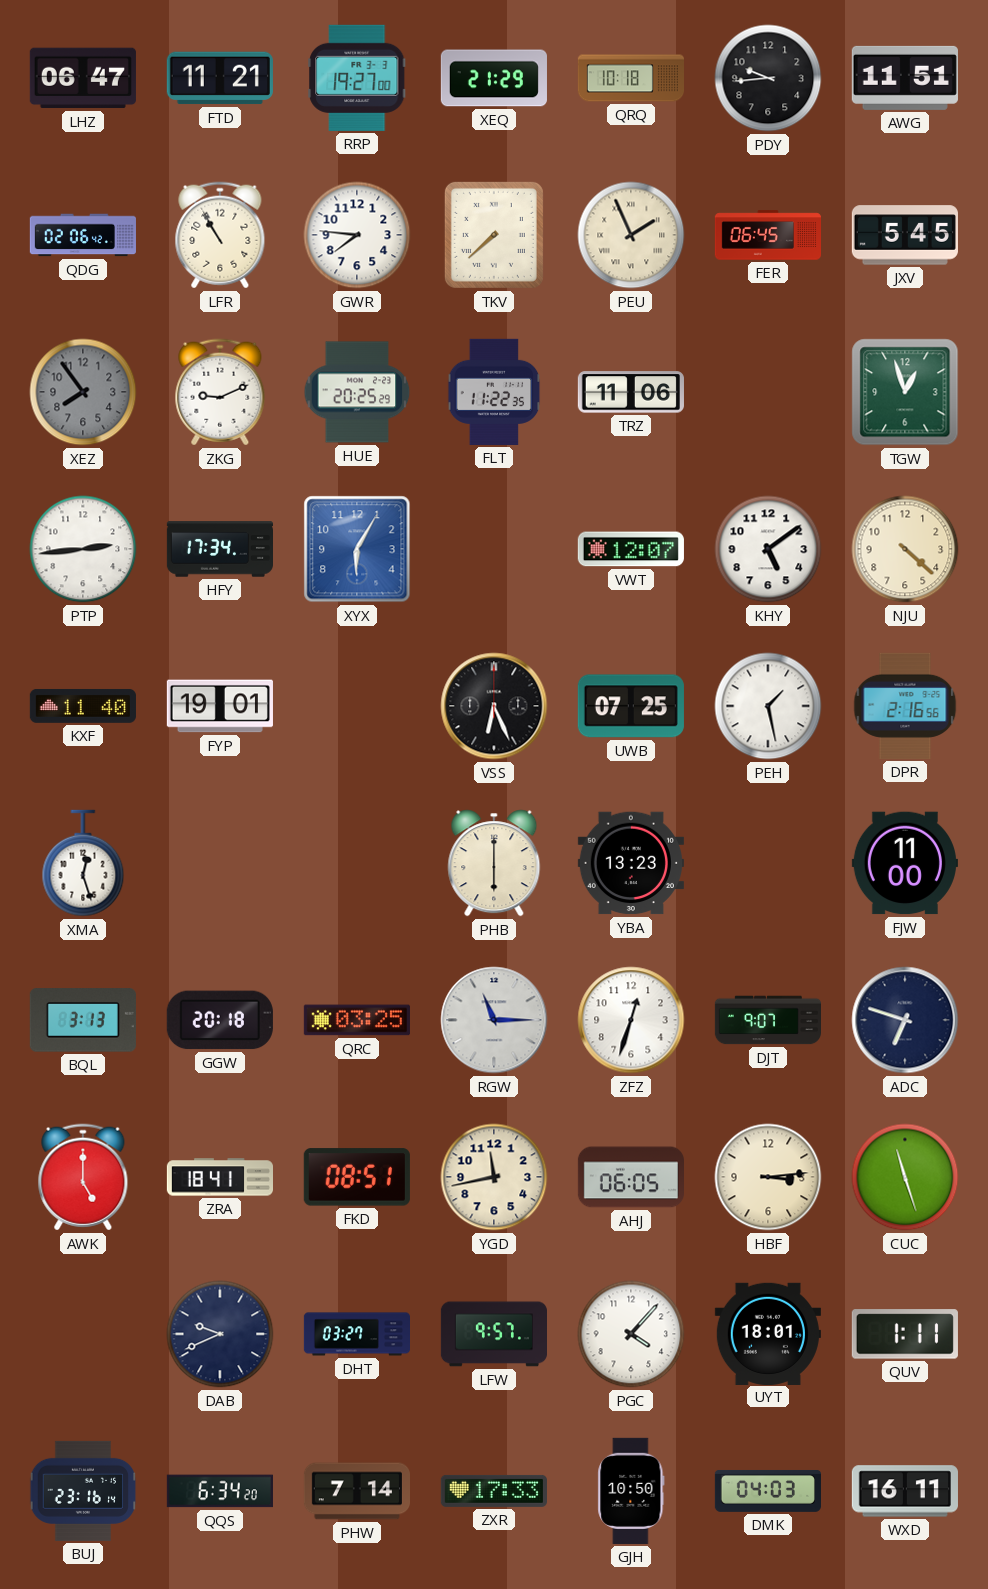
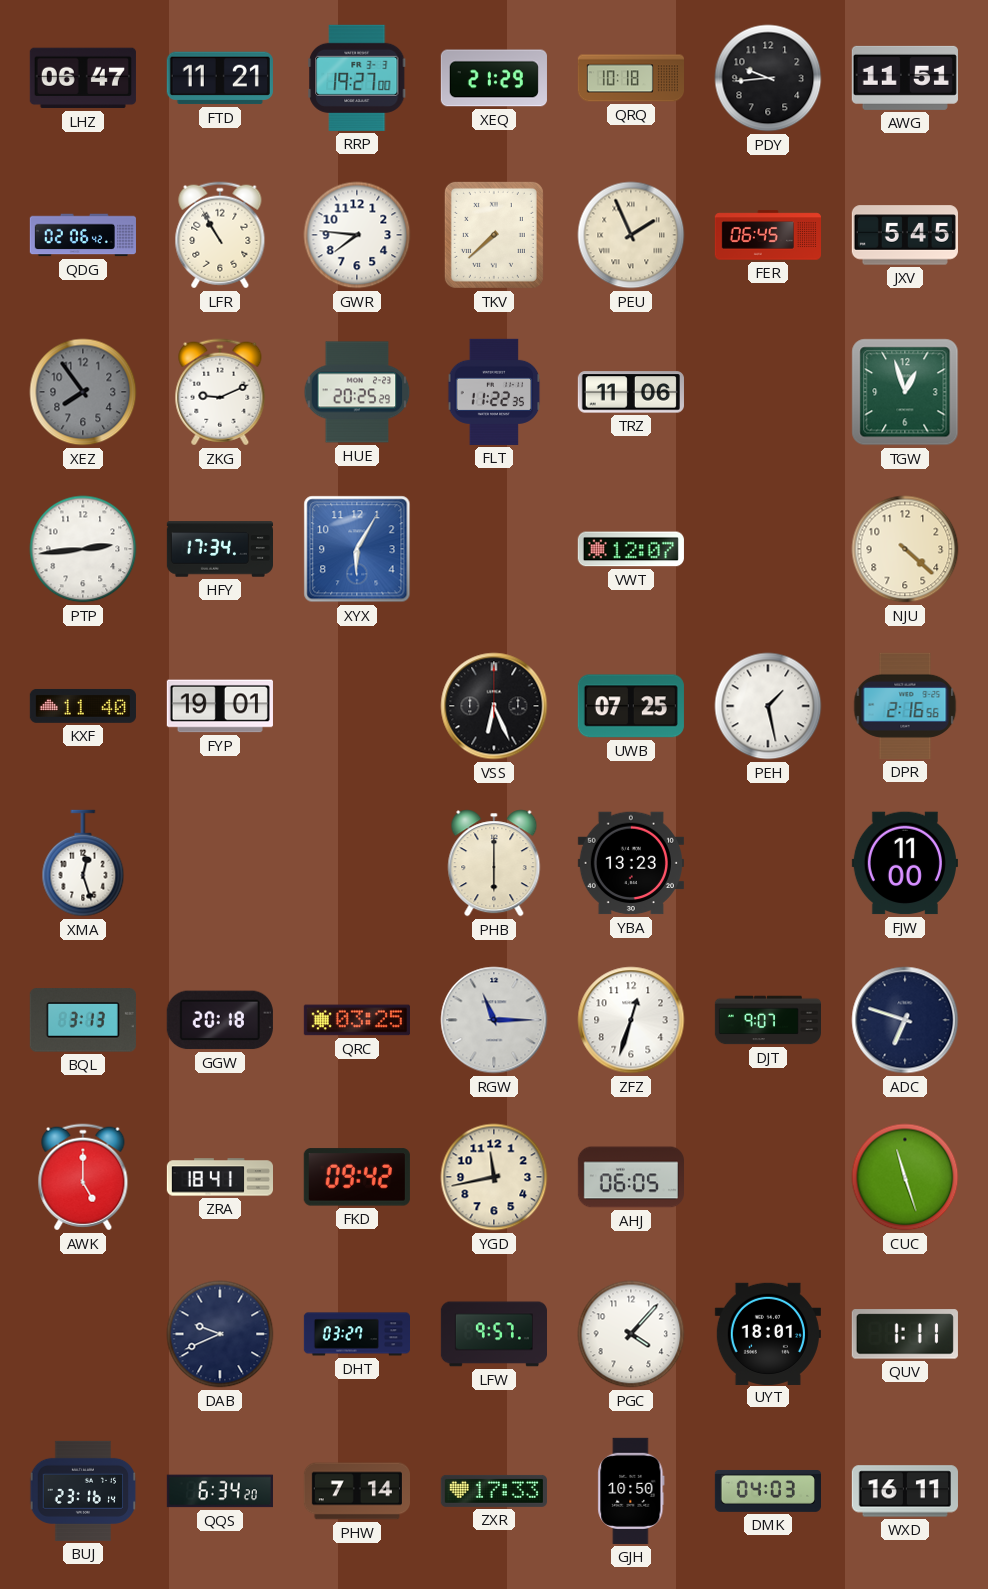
KHY: 5:09 -> none (768, 549)
FKD: 08:51 -> 09:42 (357, 1177)
HBF: 3:14 -> none (768, 1177)
